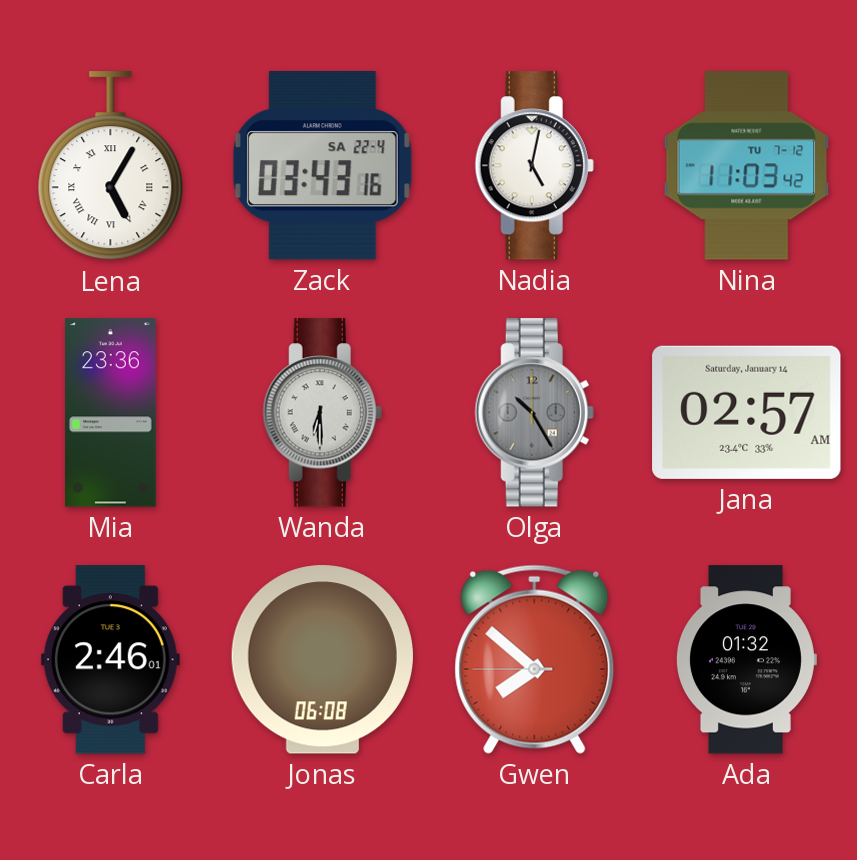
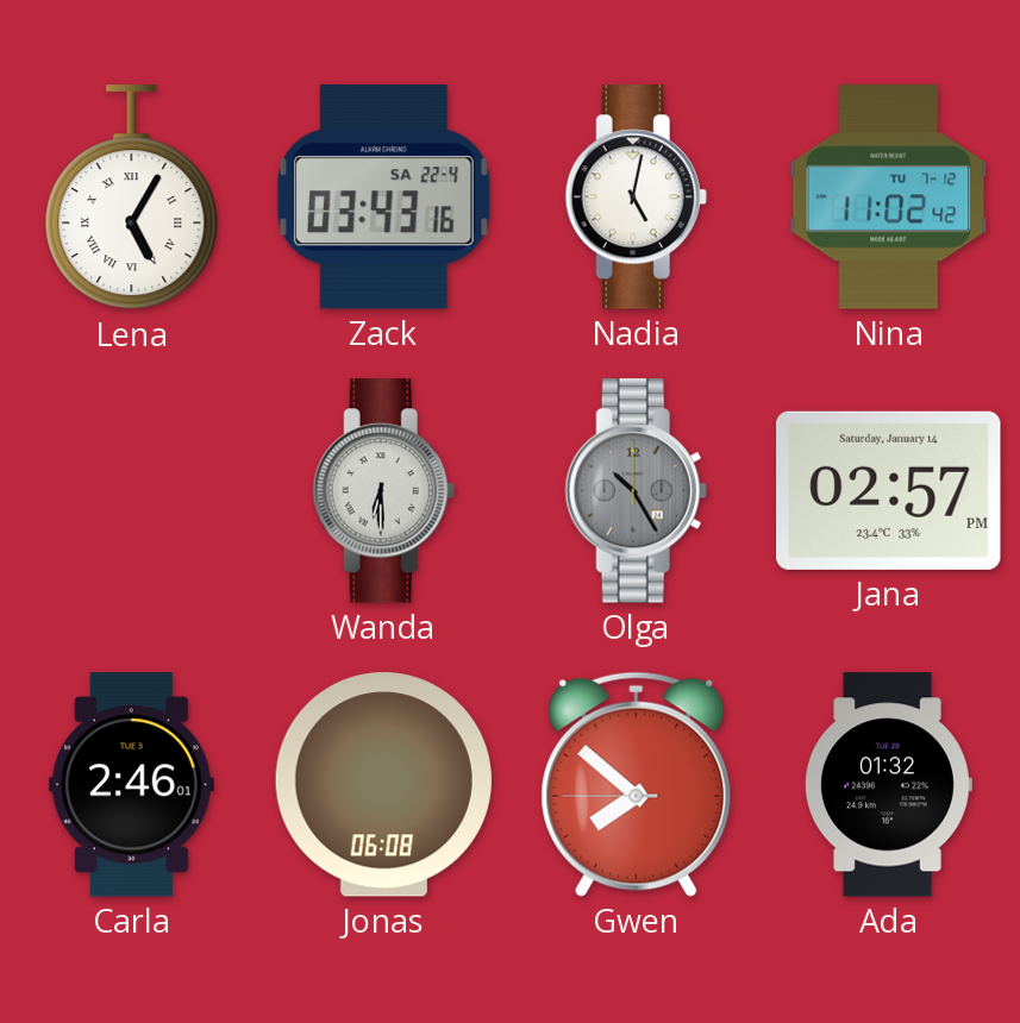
Nina: 11:03 -> 11:02 (889, 197)
Mia: 23:36 -> none (111, 413)
Jana: 02:57 AM -> 02:57 PM (889, 490)
